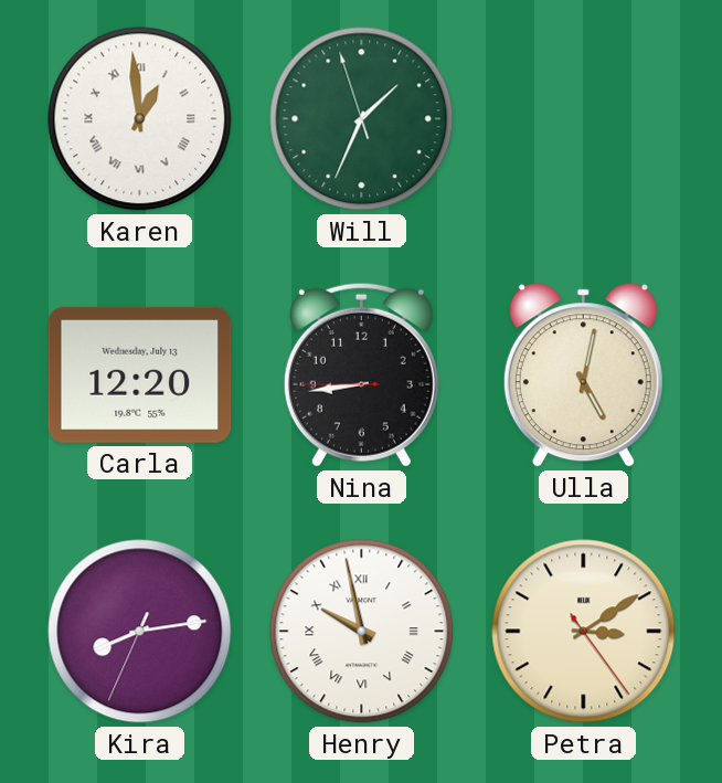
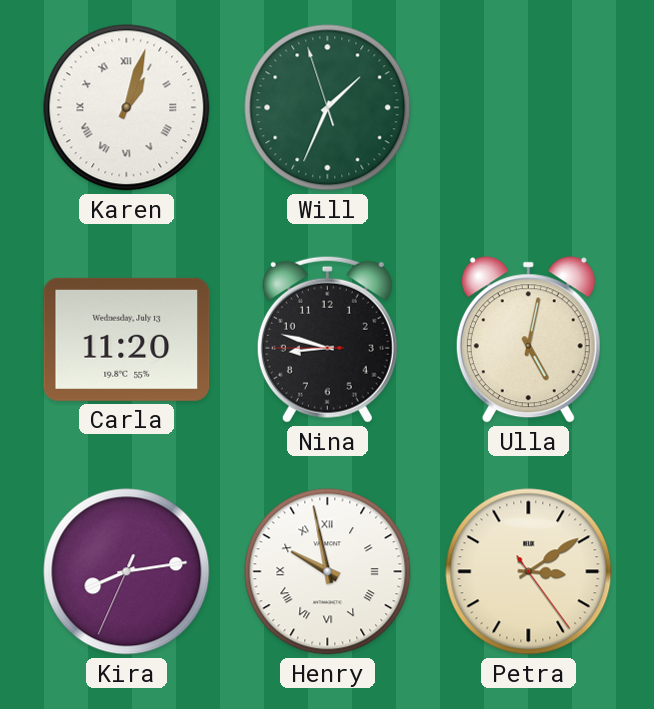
Karen: 12:59 -> 1:03 (127, 108)
Carla: 12:20 -> 11:20 (127, 339)
Nina: 8:43 -> 8:47 (327, 339)
